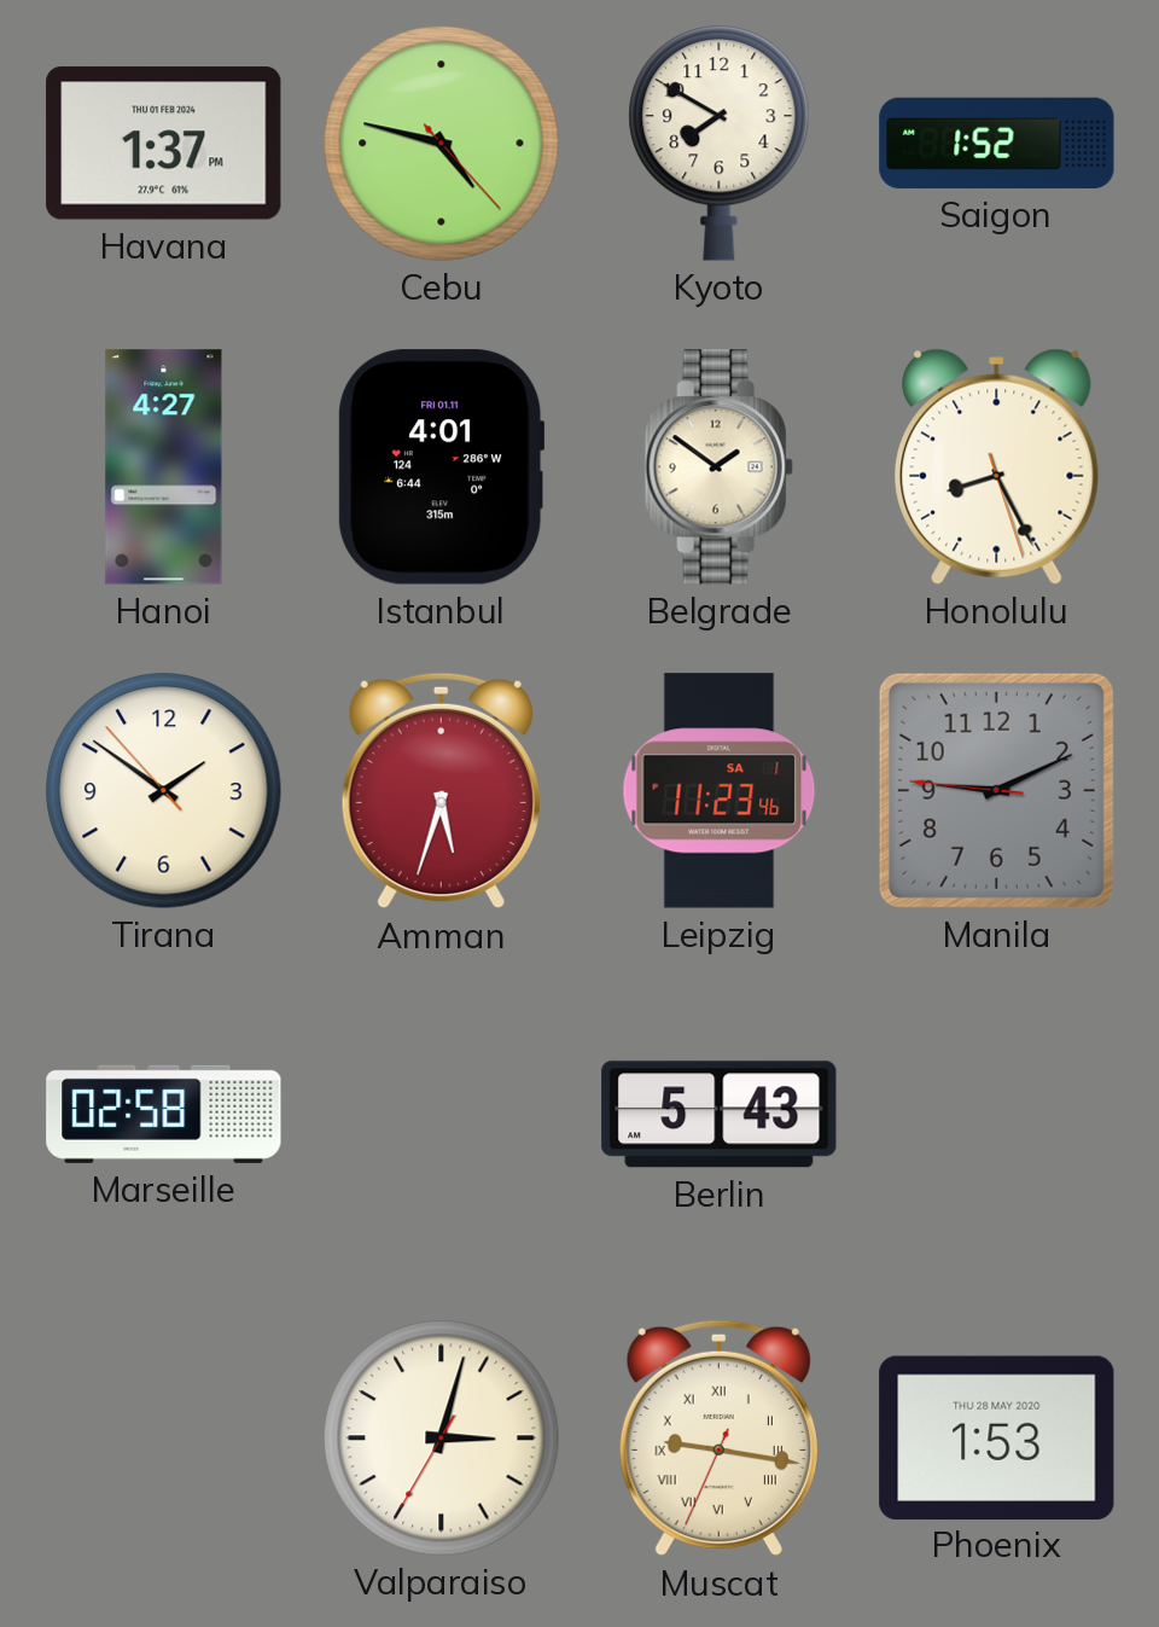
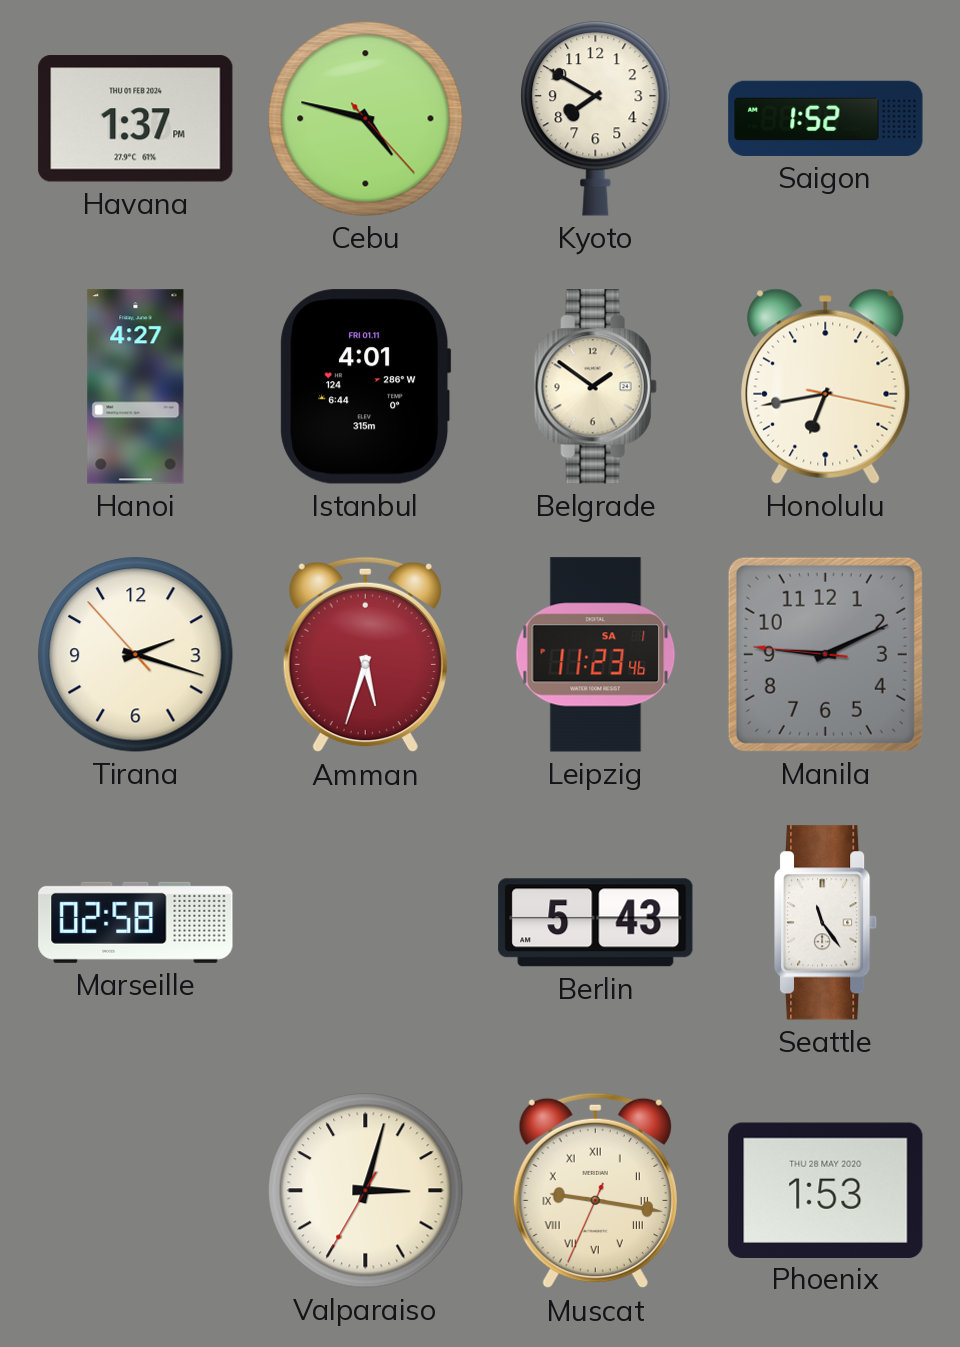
Honolulu: 8:25 -> 6:43 (826, 386)
Tirana: 1:50 -> 2:17 (136, 655)
Seattle: none -> 11:24 (827, 923)
